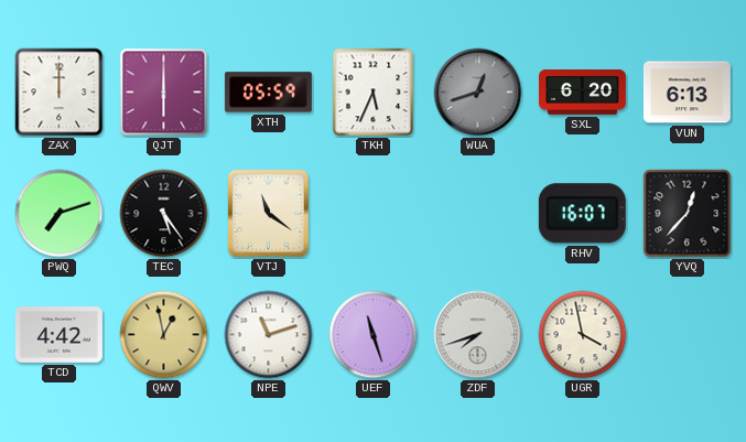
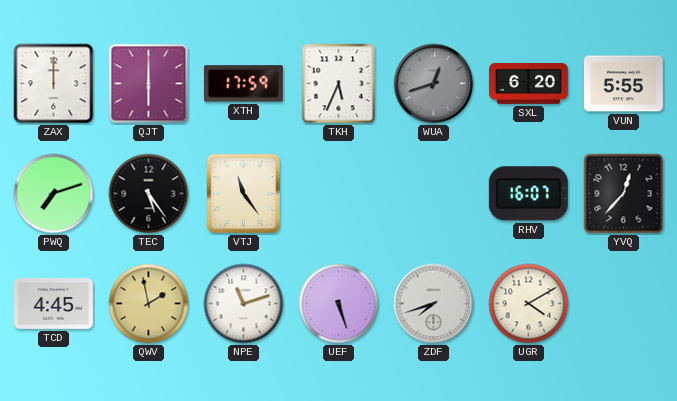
XTH: 05:59 -> 17:59 (243, 84)
VUN: 6:13 -> 5:55 (623, 84)
VTJ: 11:21 -> 11:24 (243, 193)
TCD: 4:42 -> 4:45 (53, 304)
QWV: 12:58 -> 1:58 (149, 304)
UEF: 11:27 -> 5:27 (339, 304)
UGR: 3:58 -> 4:10 (529, 304)
